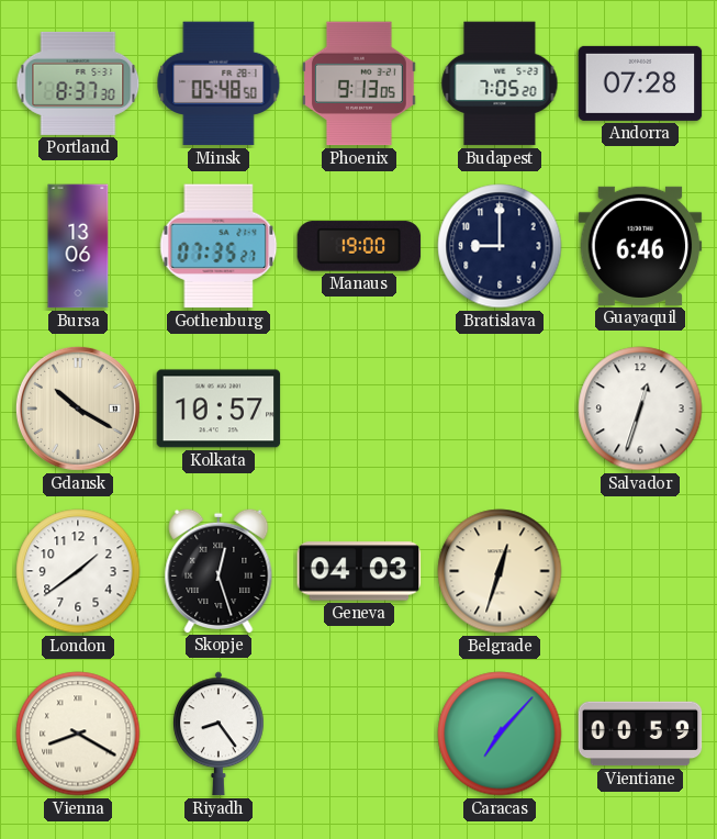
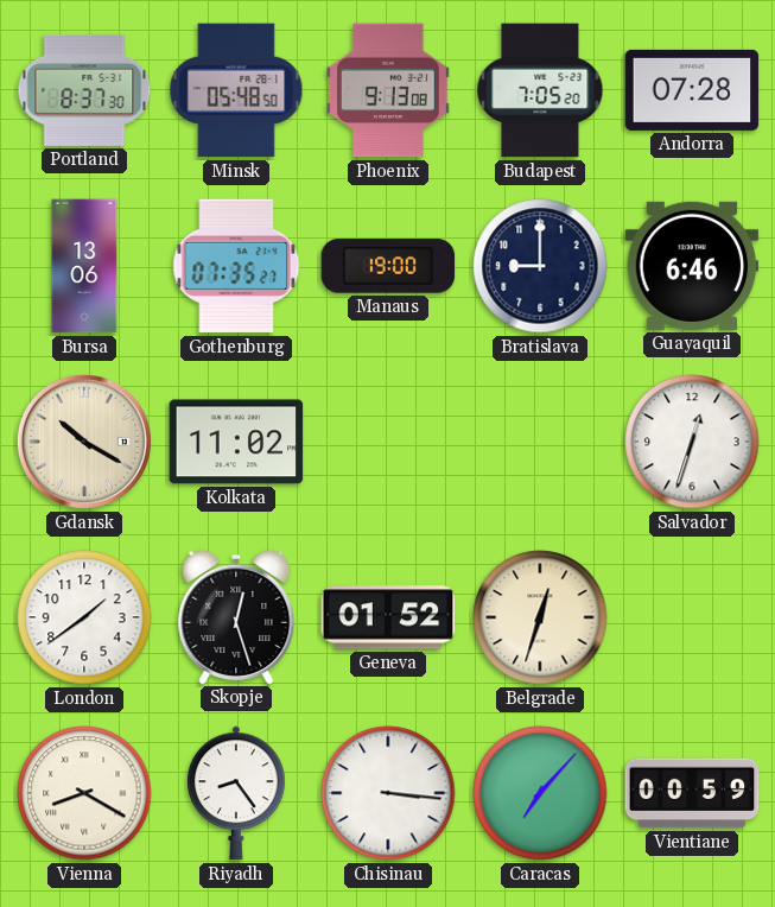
Phoenix: 9:13:05 -> 9:13:08 (389, 90)
Kolkata: 10:57 -> 11:02 (236, 442)
Geneva: 04:03 -> 01:52 (388, 617)
Chisinau: none -> 3:16 (388, 793)
